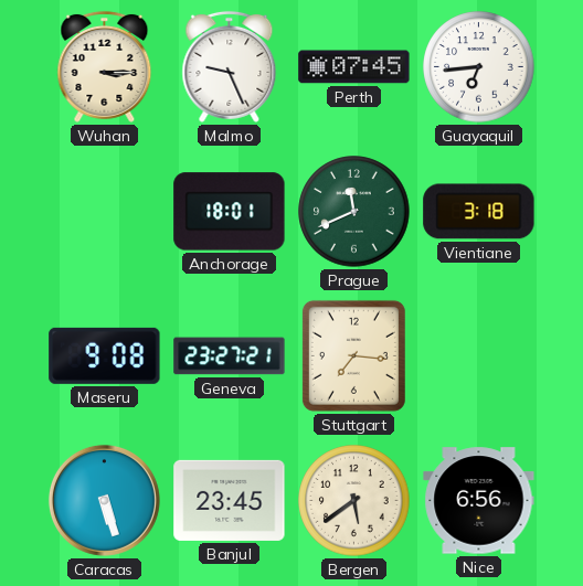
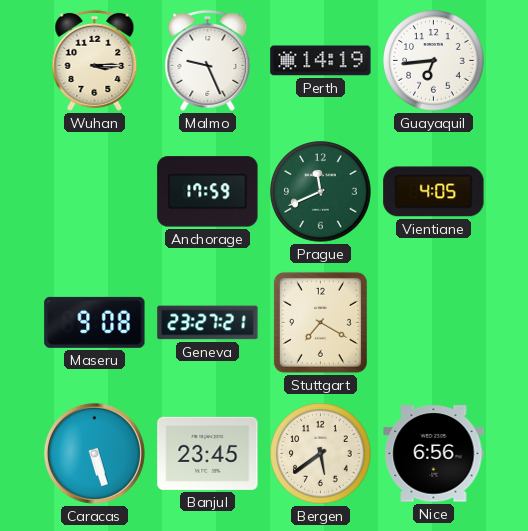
Perth: 07:45 -> 14:19 (321, 61)
Anchorage: 18:01 -> 17:59 (208, 192)
Vientiane: 3:18 -> 4:05 (434, 192)
Stuttgart: 7:16 -> 7:20 (320, 322)
